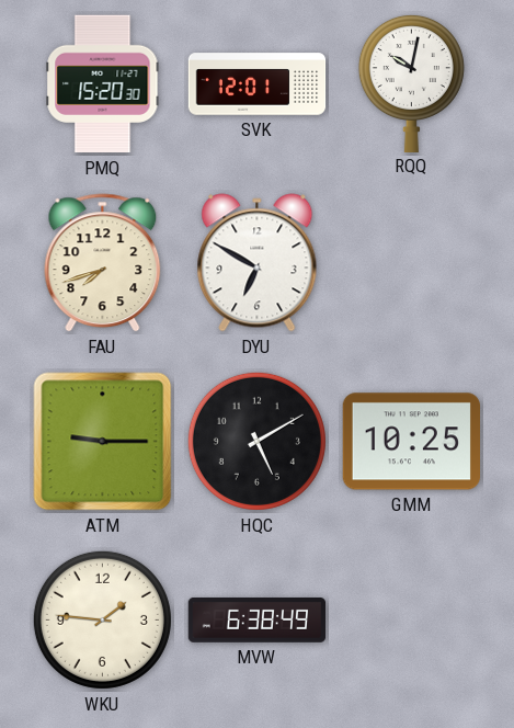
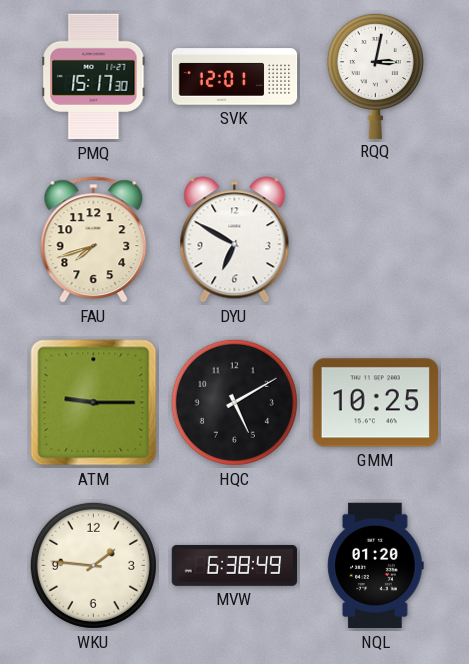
PMQ: 15:20 -> 15:17 (94, 77)
RQQ: 10:02 -> 3:02 (375, 75)
NQL: none -> 01:20 (376, 566)
